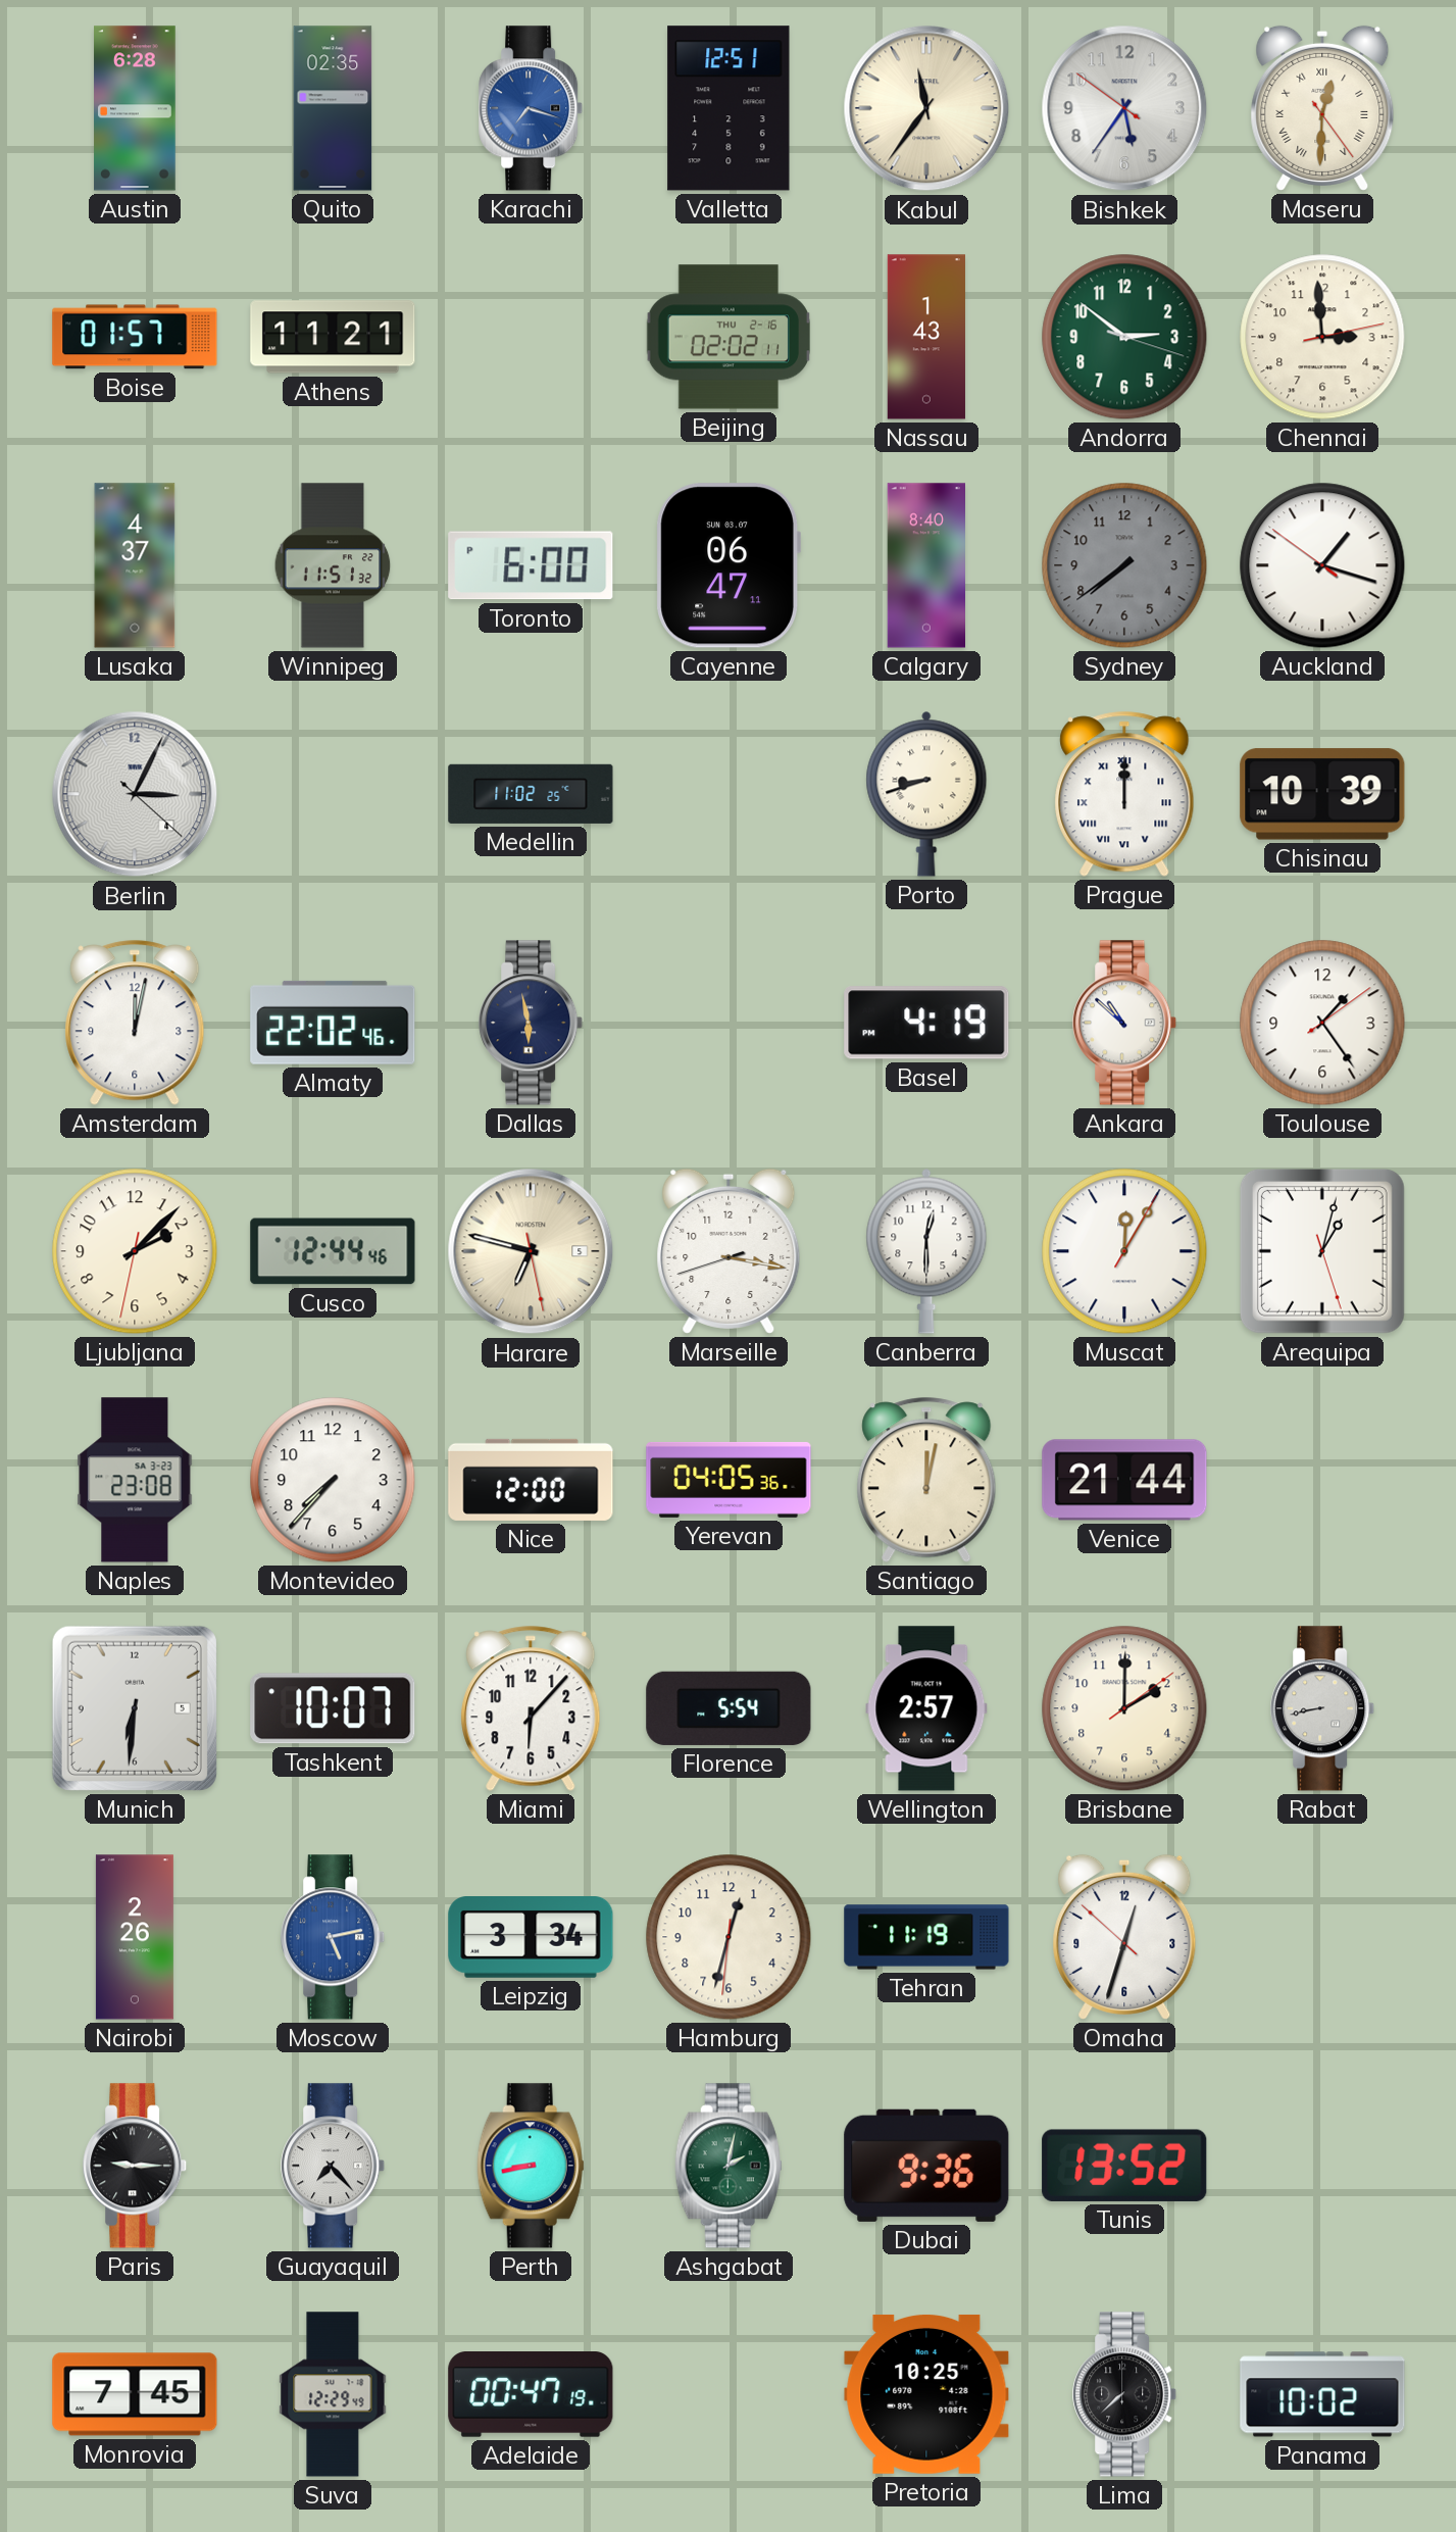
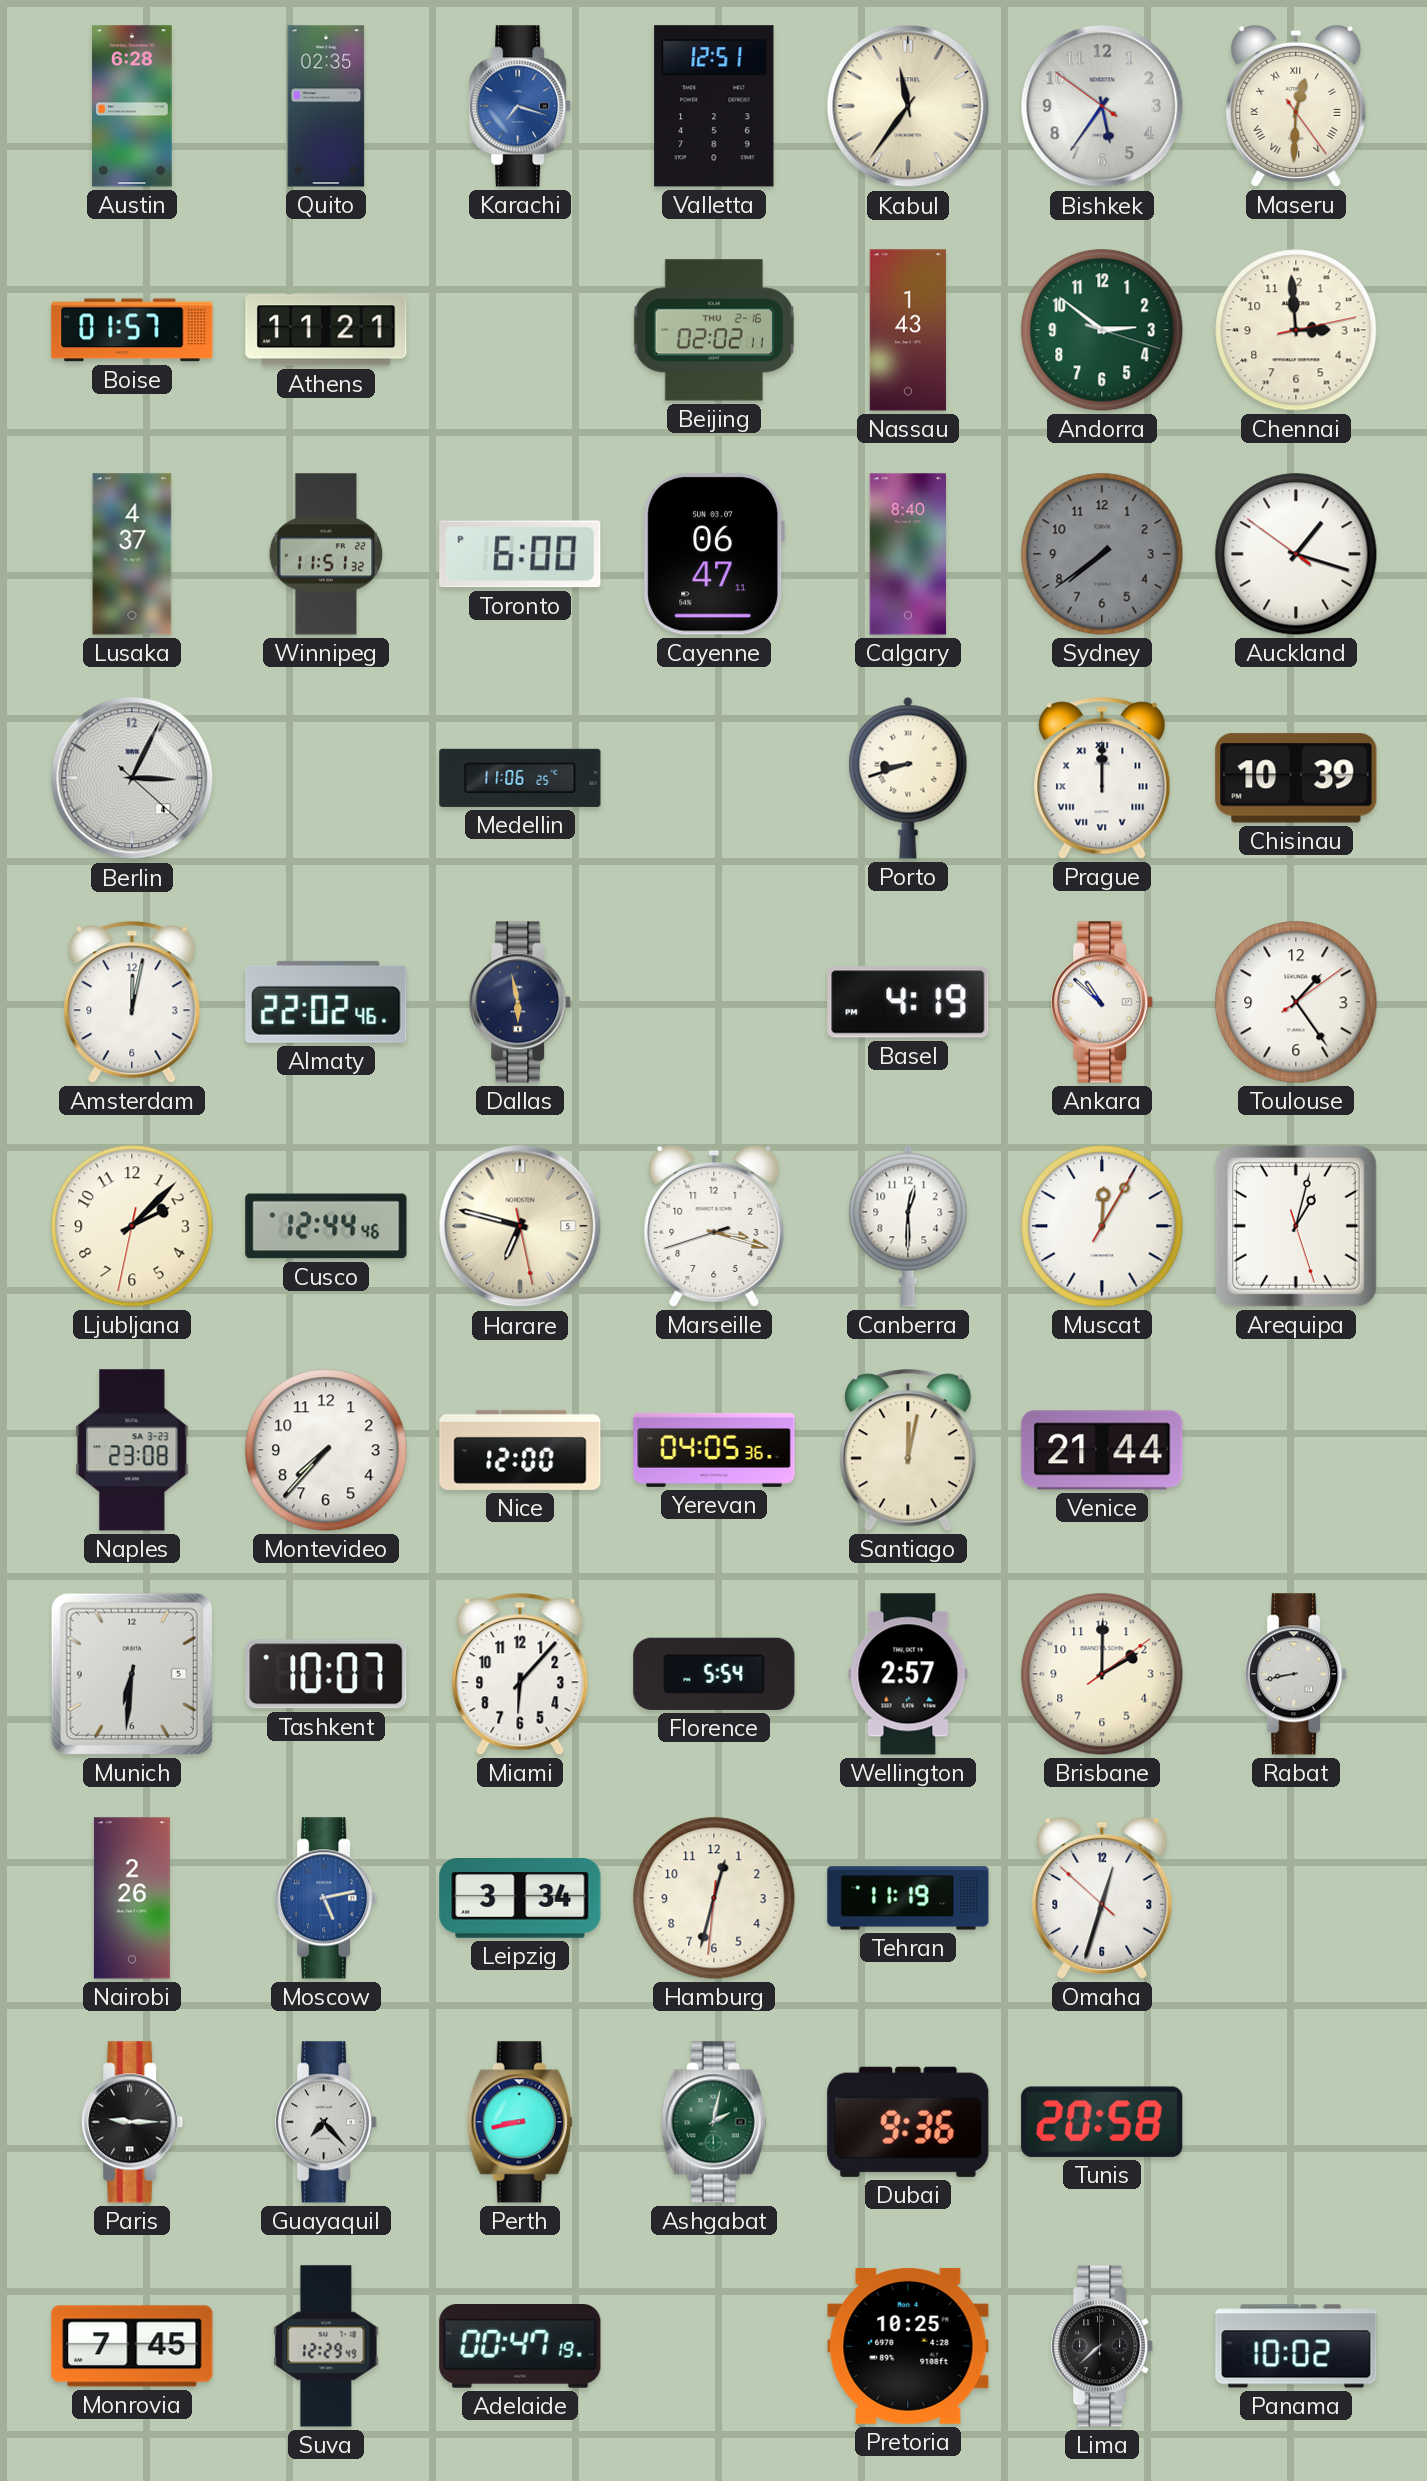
Medellin: 11:02 -> 11:06 (520, 778)
Marseille: 3:16 -> 3:17 (714, 1226)
Tunis: 13:52 -> 20:58 (1102, 2122)
